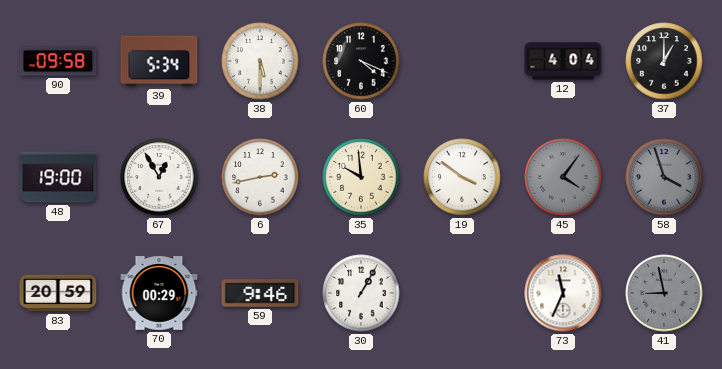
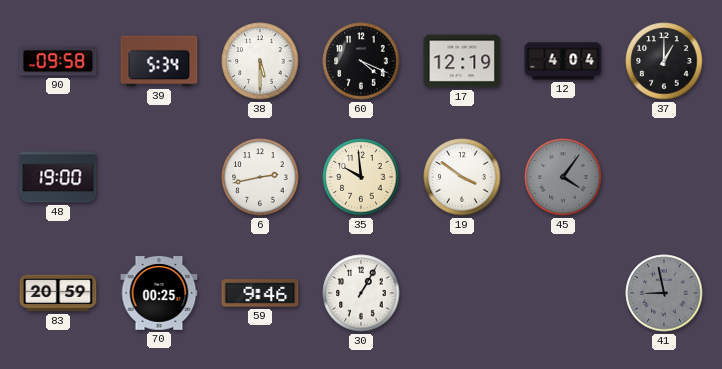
17: none -> 12:19 (462, 61)
67: 12:55 -> none (159, 177)
58: 3:57 -> none (664, 177)
70: 00:29 -> 00:25 (159, 293)
73: 11:34 -> none (563, 293)
